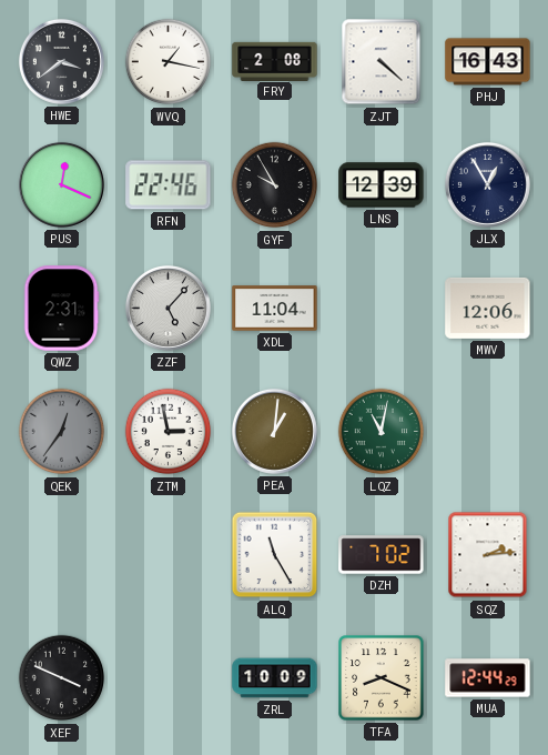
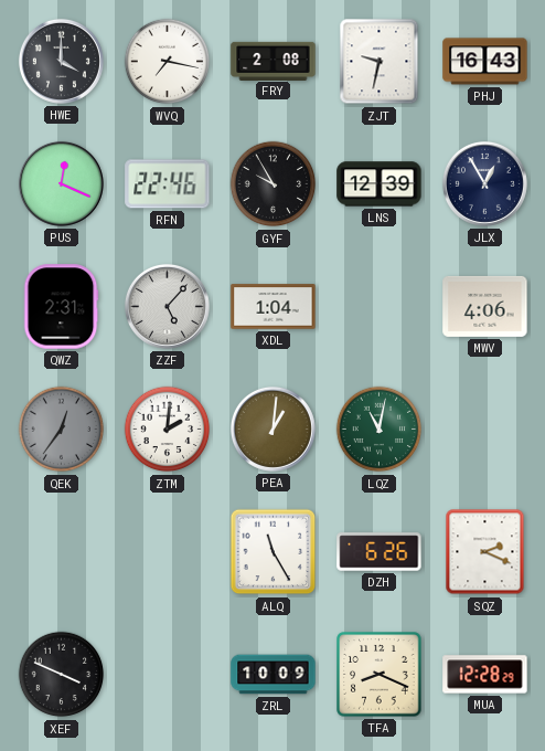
HWE: 3:39 -> 4:00 (61, 61)
WVQ: 1:17 -> 7:17 (168, 62)
ZJT: 4:22 -> 9:32 (380, 62)
XDL: 11:04 -> 1:04 (274, 307)
MWV: 12:06 -> 4:06 (485, 306)
ZTM: 2:58 -> 2:01 (168, 430)
DZH: 7:02 -> 6:26 (380, 552)
SQZ: 2:14 -> 2:19 (485, 552)
MUA: 12:44 -> 12:28 (485, 675)
